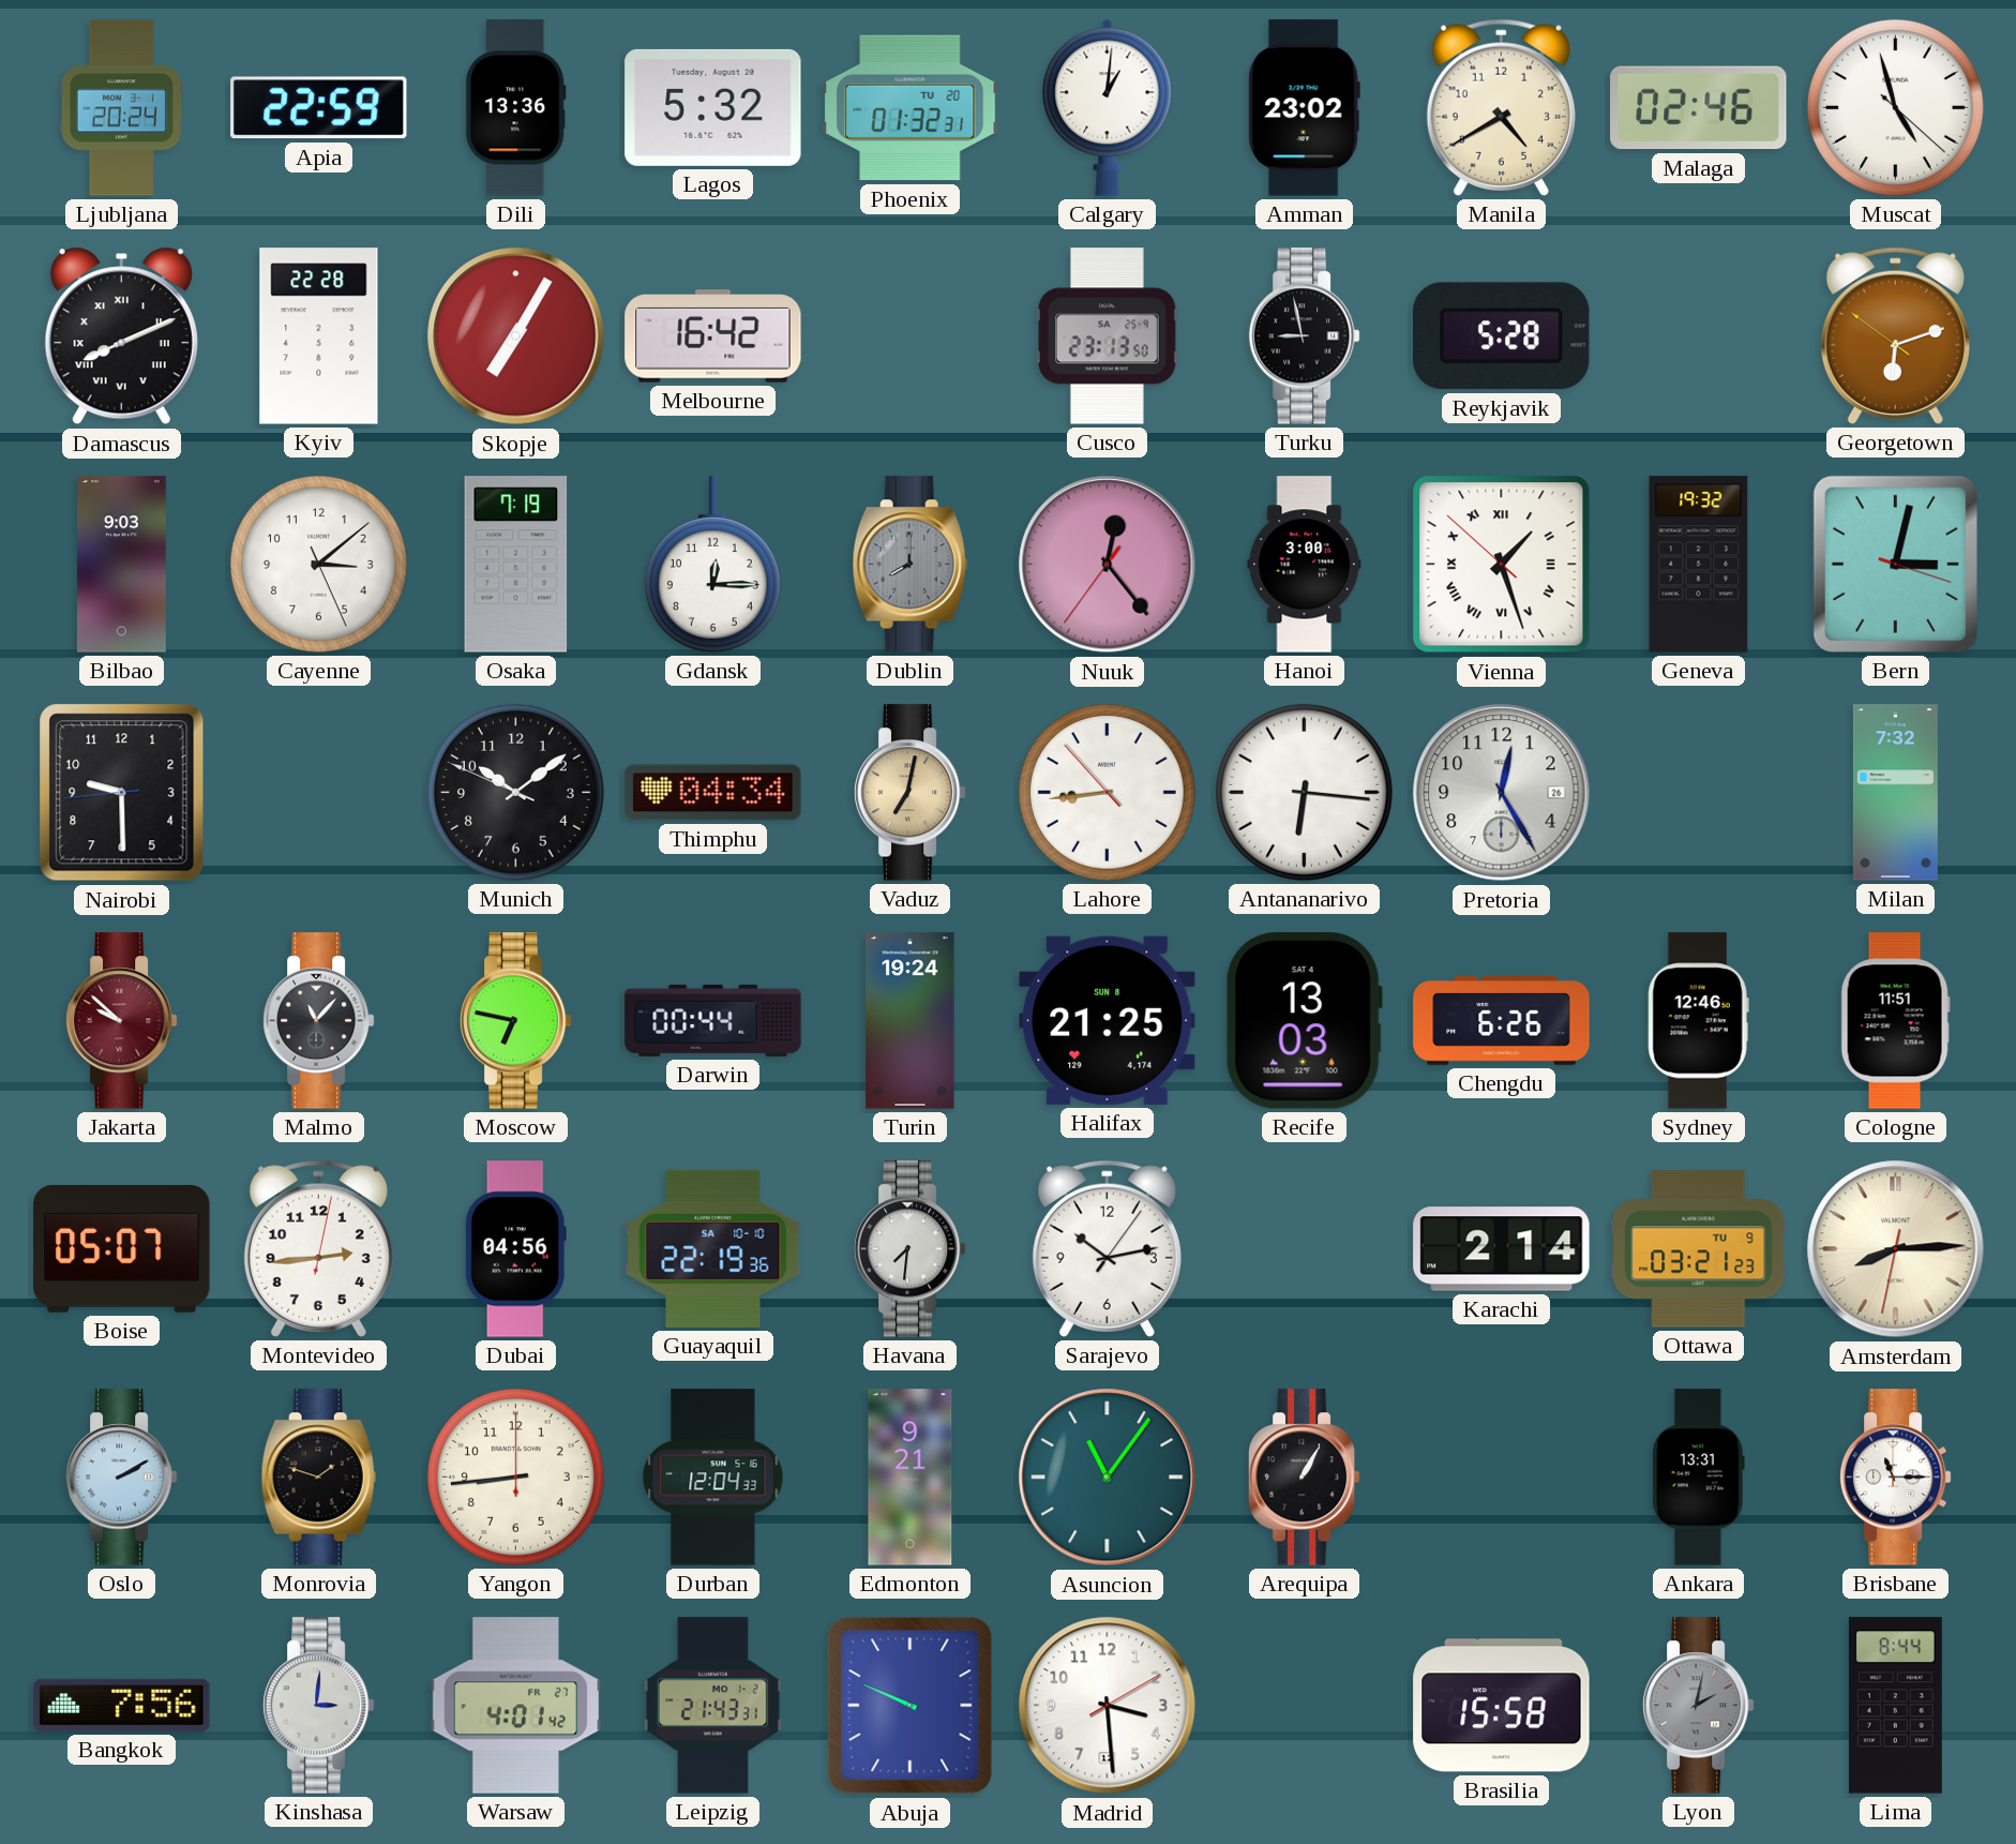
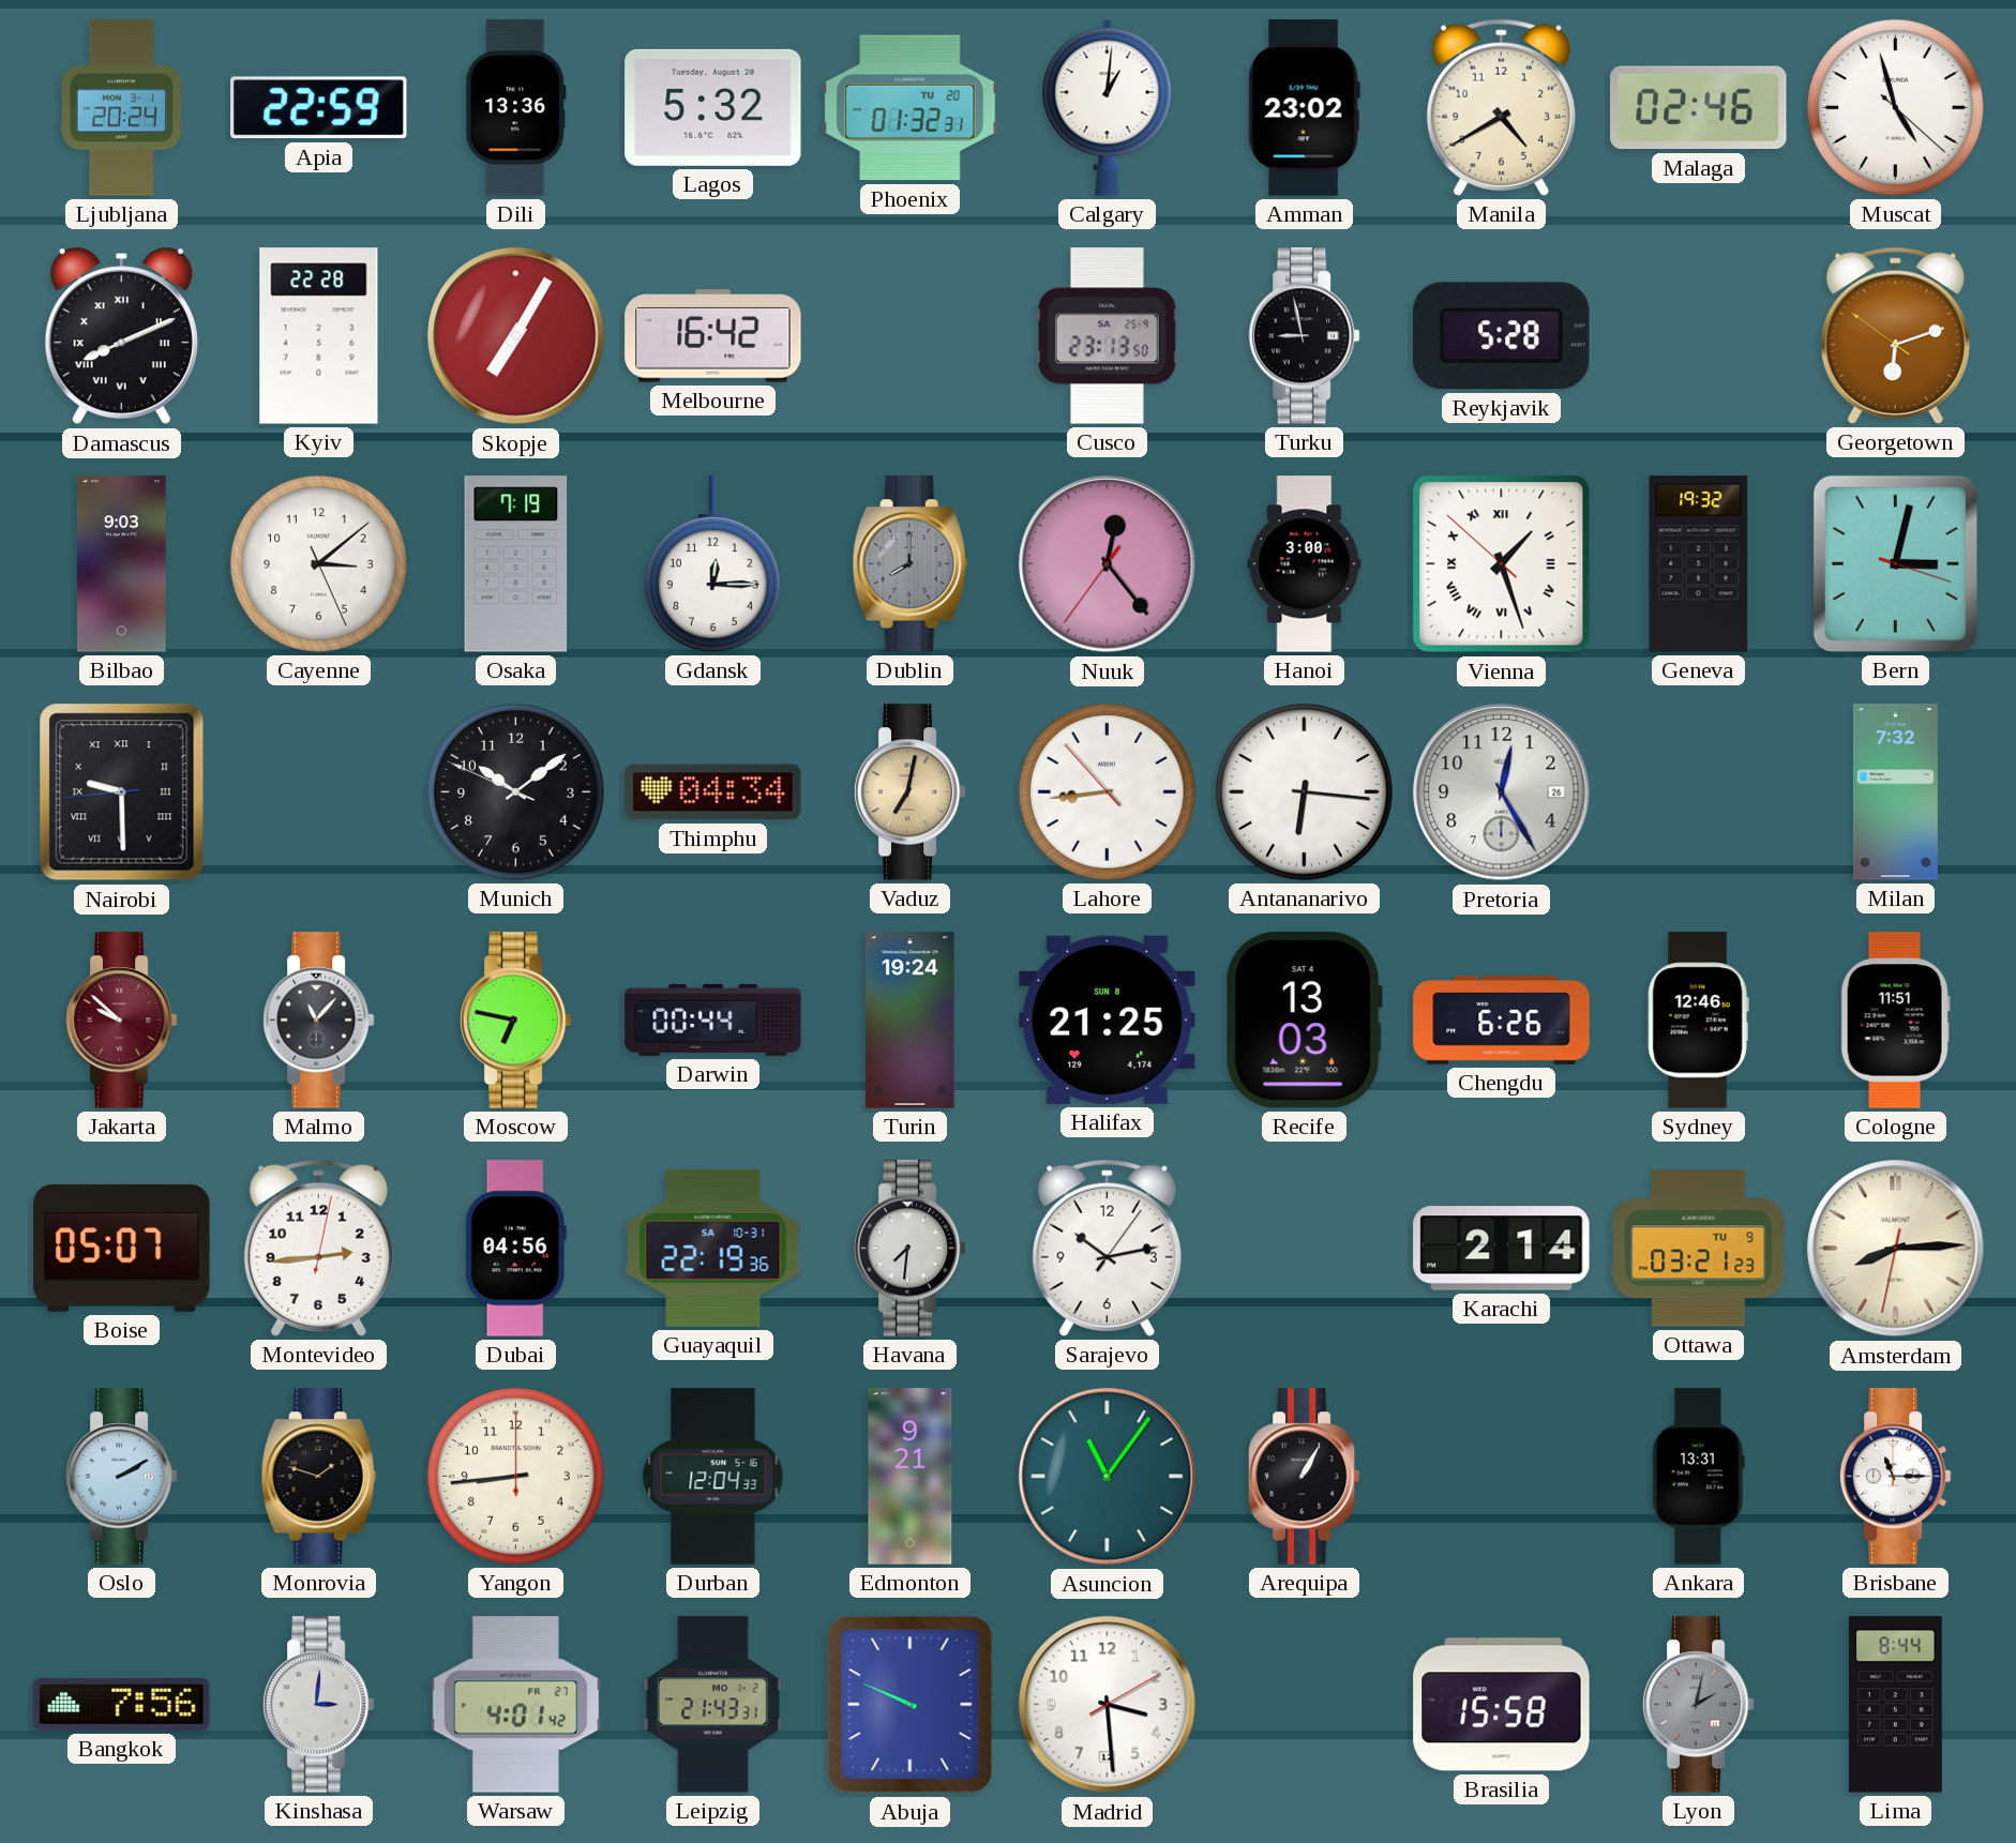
Nairobi numerals: Arabic -> Roman (122, 792)
Guayaquil date: SA 10-10 -> SA 10-31 (713, 1248)
